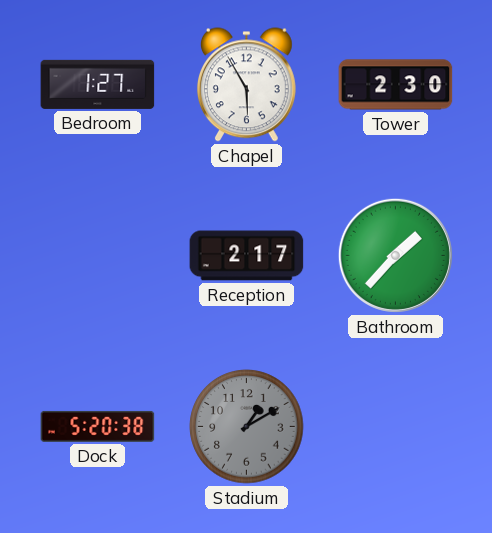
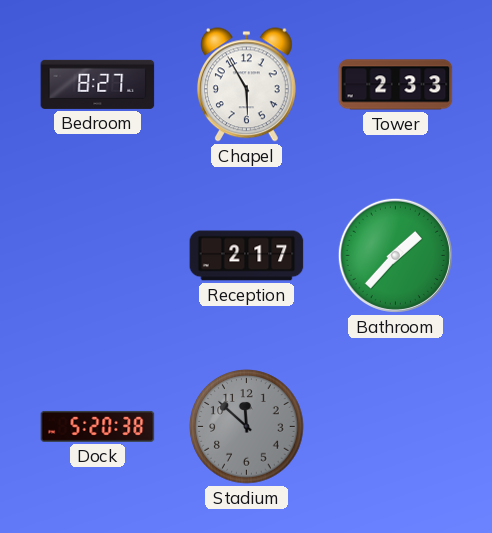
Bedroom: 1:27 -> 8:27 (98, 84)
Tower: 2:30 -> 2:33 (396, 85)
Stadium: 1:10 -> 11:52 (247, 427)
